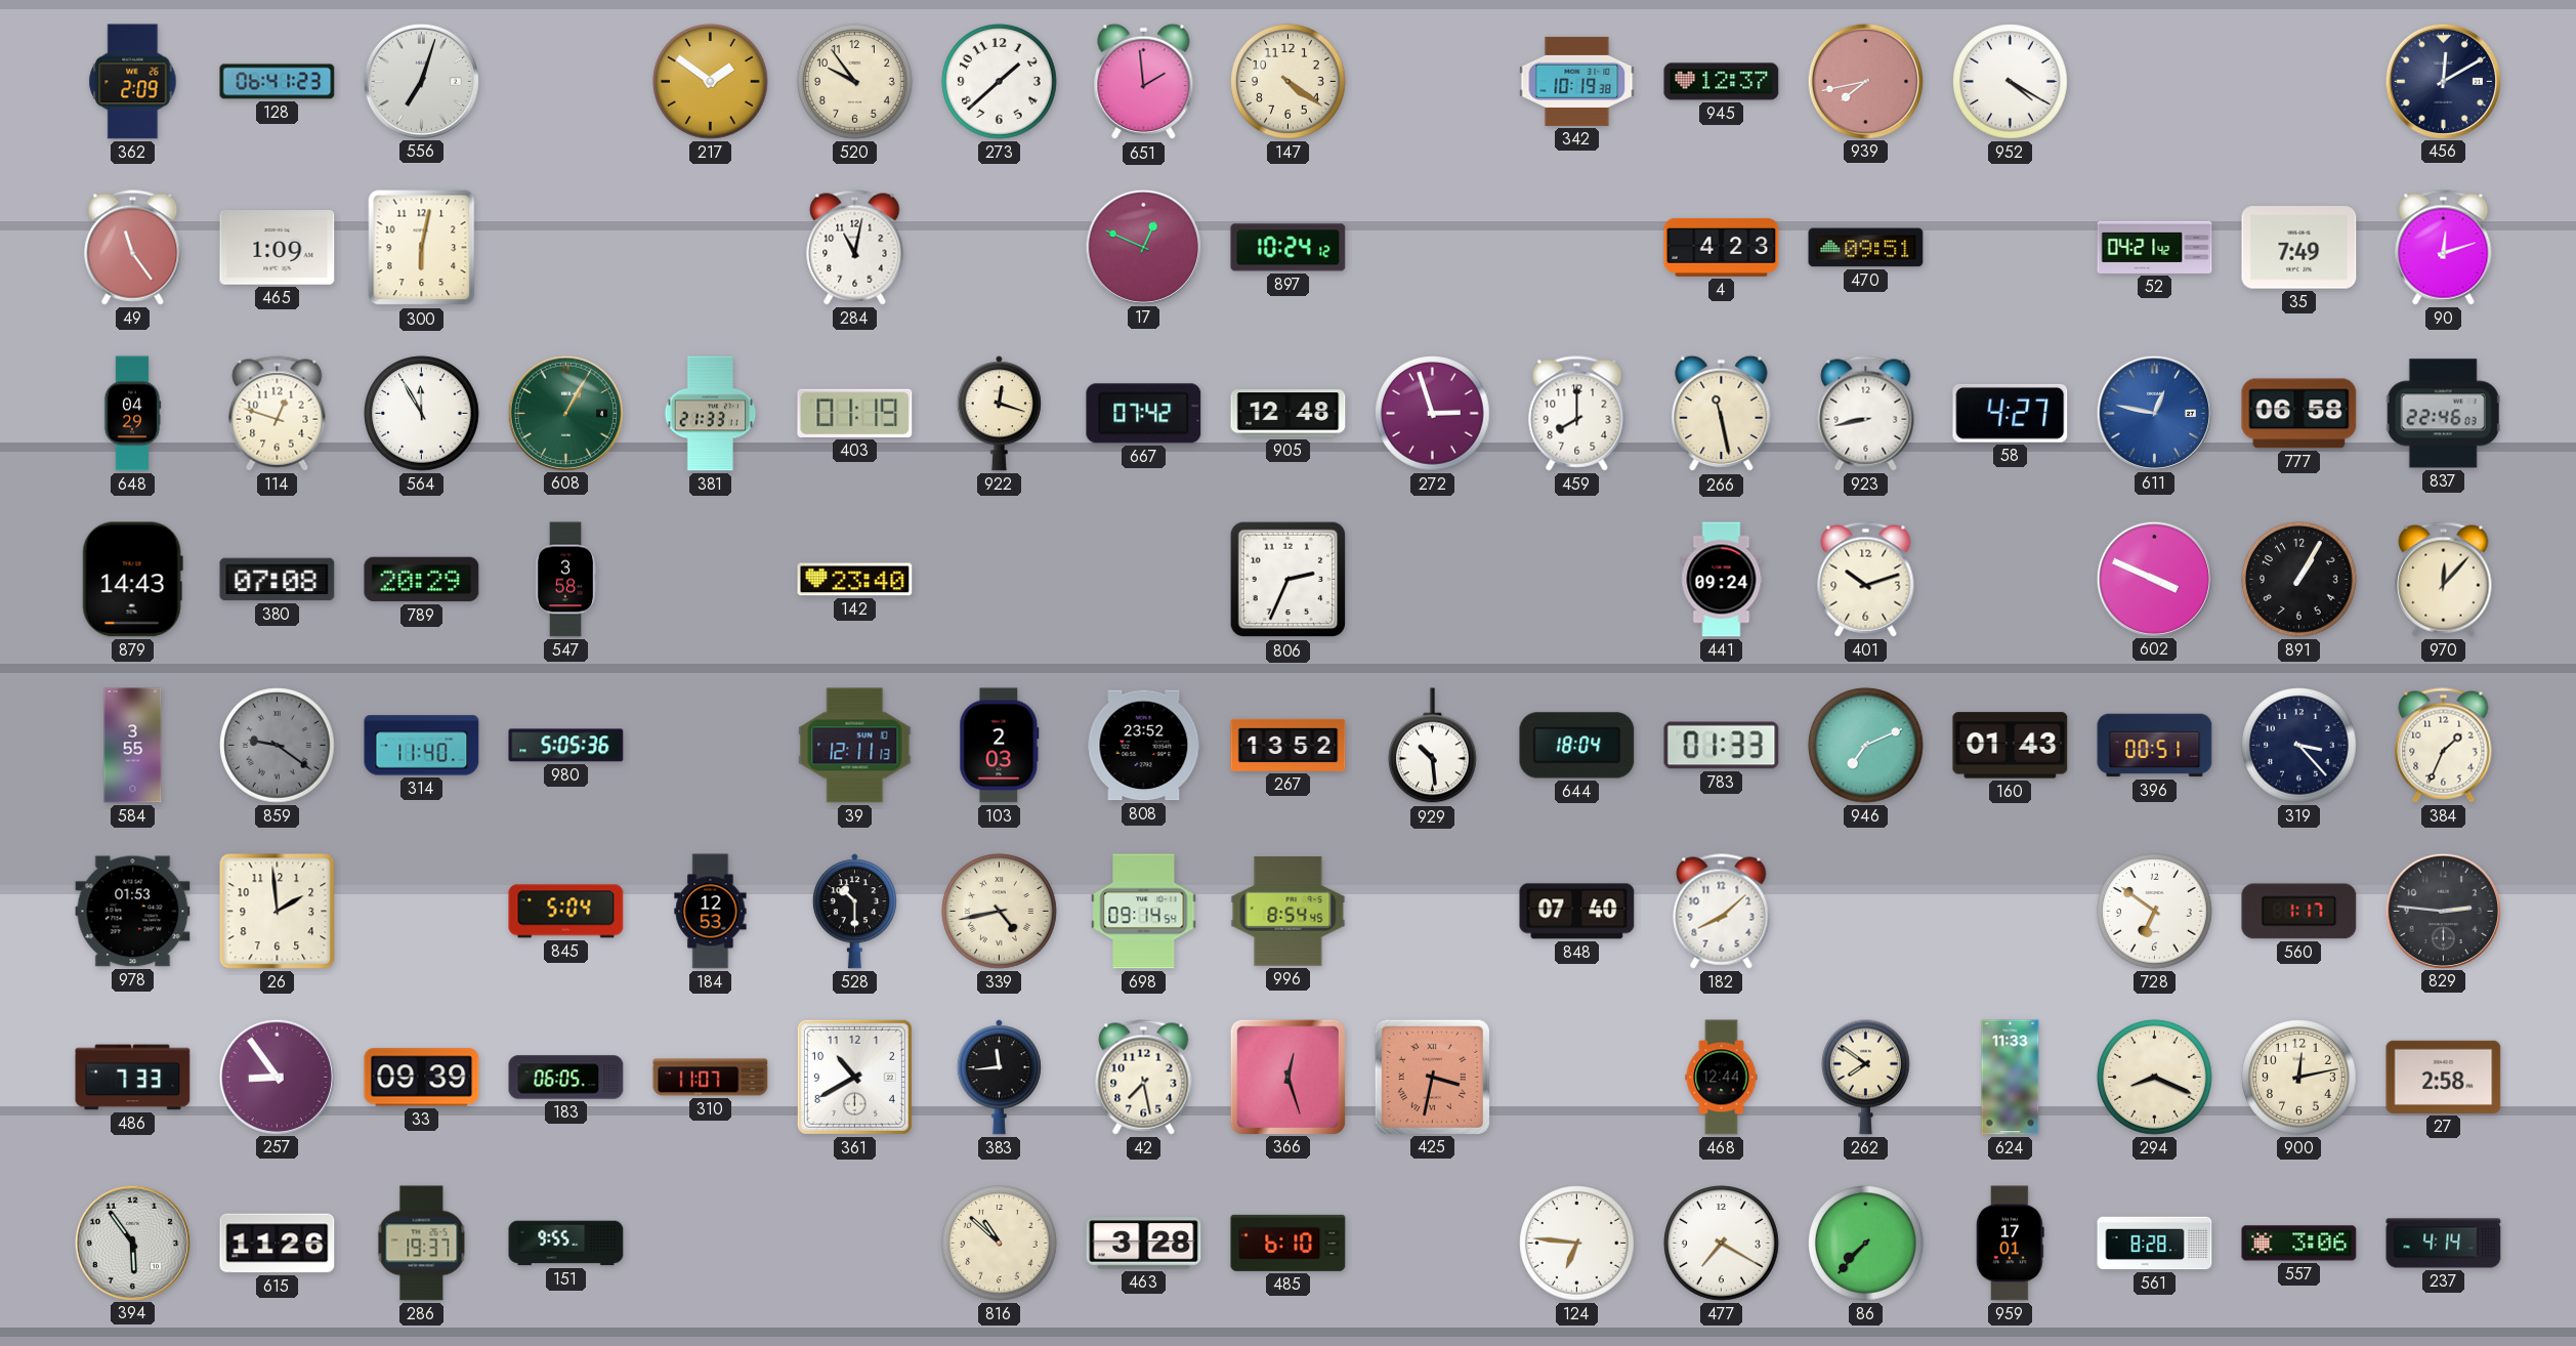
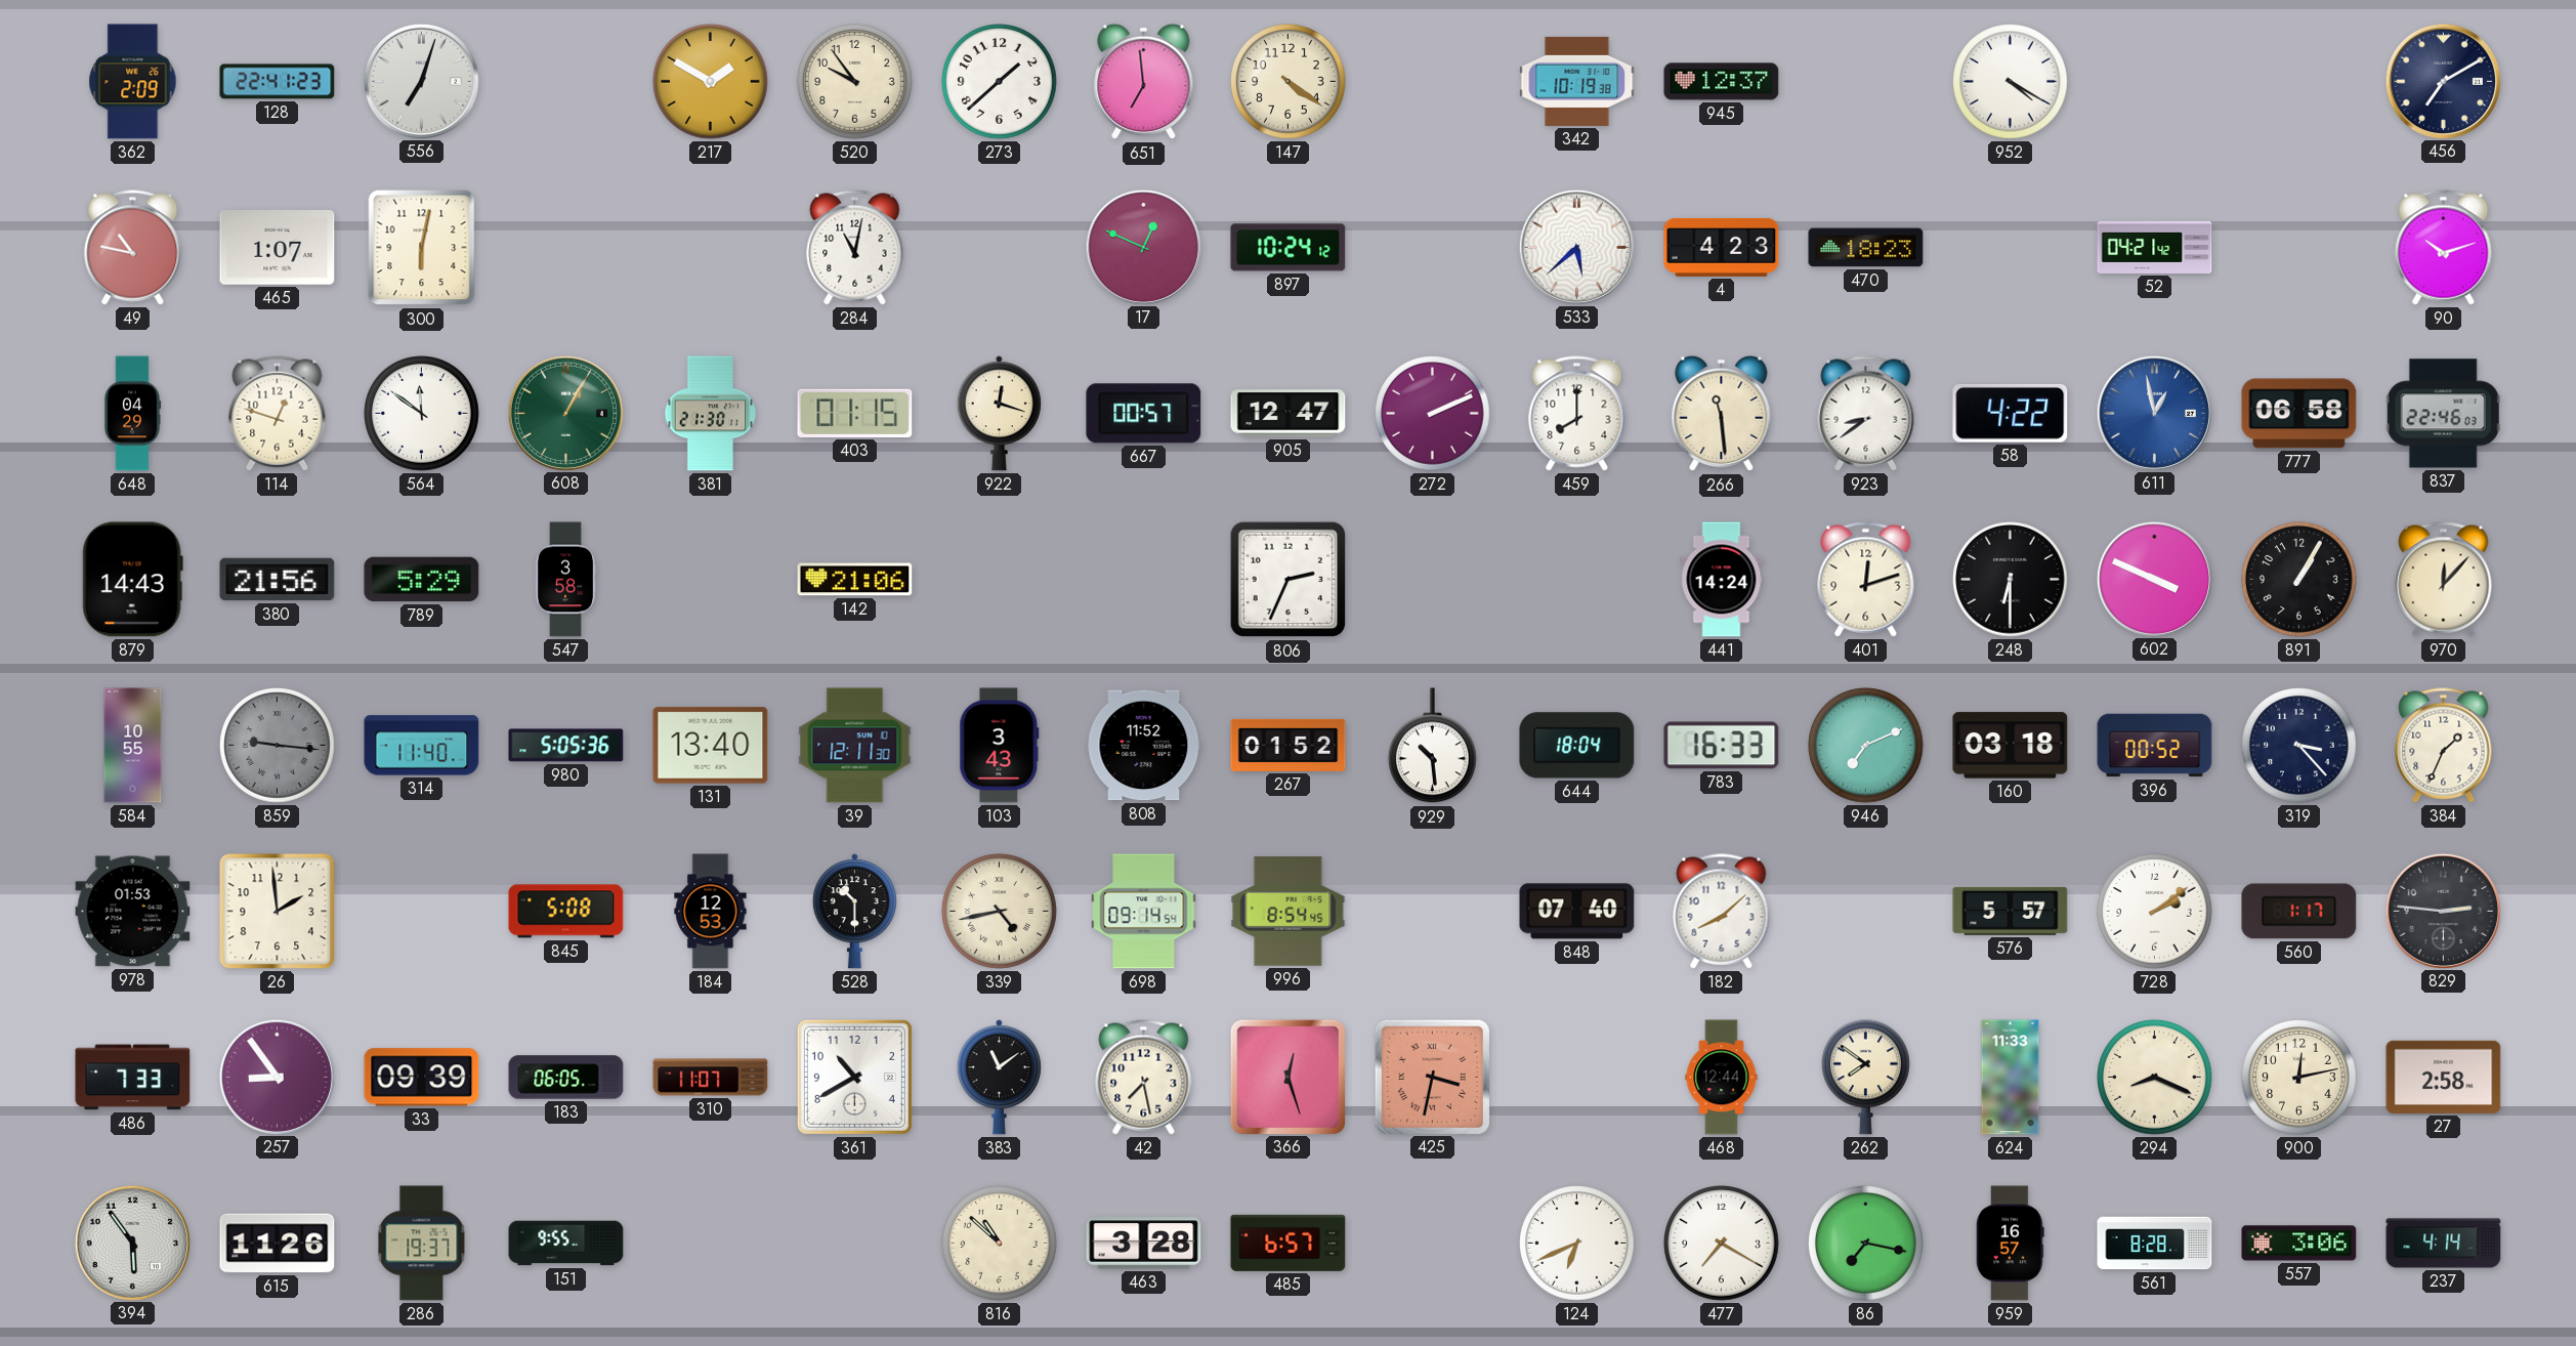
128: 06:41 -> 22:41 (278, 82)
217: 1:51 -> 1:50 (711, 82)
651: 1:59 -> 6:59 (1144, 82)
939: 7:43 -> none (1865, 81)
456: 12:10 -> 7:10 (2443, 81)
49: 11:24 -> 10:47 (133, 248)
465: 1:09 -> 1:07 (278, 248)
533: none -> 5:38 (1576, 247)
470: 09:51 -> 18:23 (1866, 248)
35: 7:49 -> none (2299, 248)
90: 12:12 -> 10:12 (2444, 248)
564: 11:55 -> 11:51 (422, 414)
381: 21:33 -> 21:30 (711, 414)
403: 01:19 -> 01:15 (855, 413)
667: 07:42 -> 00:57 (1144, 414)
905: 12:48 -> 12:47 (1289, 414)
272: 2:57 -> 2:11 (1433, 414)
266: 11:28 -> 11:29 (1722, 414)
923: 8:43 -> 8:39 (1866, 414)
58: 4:27 -> 4:22 (2011, 413)
611: 12:47 -> 12:58 (2154, 413)
380: 07:08 -> 21:56 (278, 580)
789: 20:29 -> 5:29 (422, 580)
142: 23:40 -> 21:06 (855, 580)
441: 09:24 -> 14:24 (1722, 580)
401: 10:12 -> 12:12 (1866, 580)
248: none -> 6:30 (2011, 580)
584: 3:55 -> 10:55 (133, 746)
859: 9:21 -> 9:16 (278, 746)
131: none -> 13:40 (711, 746)
39: 12:11:13 -> 12:11:30 (855, 746)
103: 2:03 -> 3:43 (1000, 746)
808: 23:52 -> 11:52 (1144, 746)
267: 13:52 -> 01:52 (1289, 745)
783: 01:33 -> 16:33 (1722, 746)
160: 01:43 -> 03:18 (2011, 746)
396: 00:51 -> 00:52 (2155, 746)
845: 5:04 -> 5:08 (566, 912)
576: none -> 5:57 (2011, 911)
728: 6:51 -> 2:09 (2155, 912)
383: 11:44 -> 11:09 (999, 1078)
485: 6:10 -> 6:57 (1289, 1243)
124: 6:46 -> 6:41 (1577, 1244)
86: 7:37 -> 7:17 (1866, 1244)
959: 17:01 -> 16:57 (2011, 1244)
